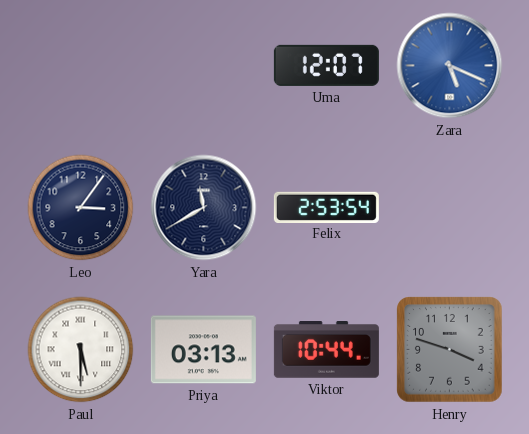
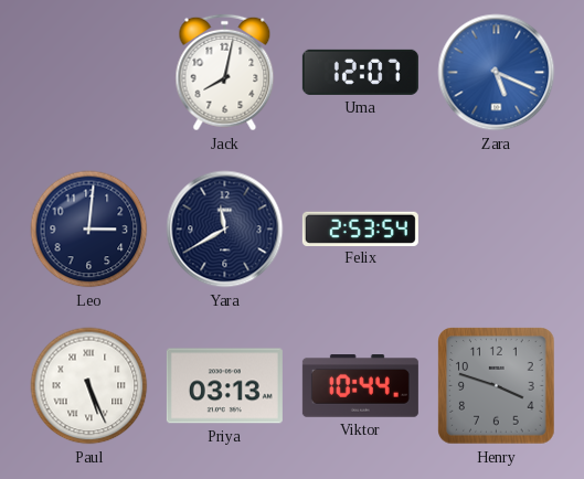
Jack: none -> 8:02 (225, 73)
Leo: 3:06 -> 3:01 (89, 230)
Paul: 5:30 -> 5:26 (89, 386)
